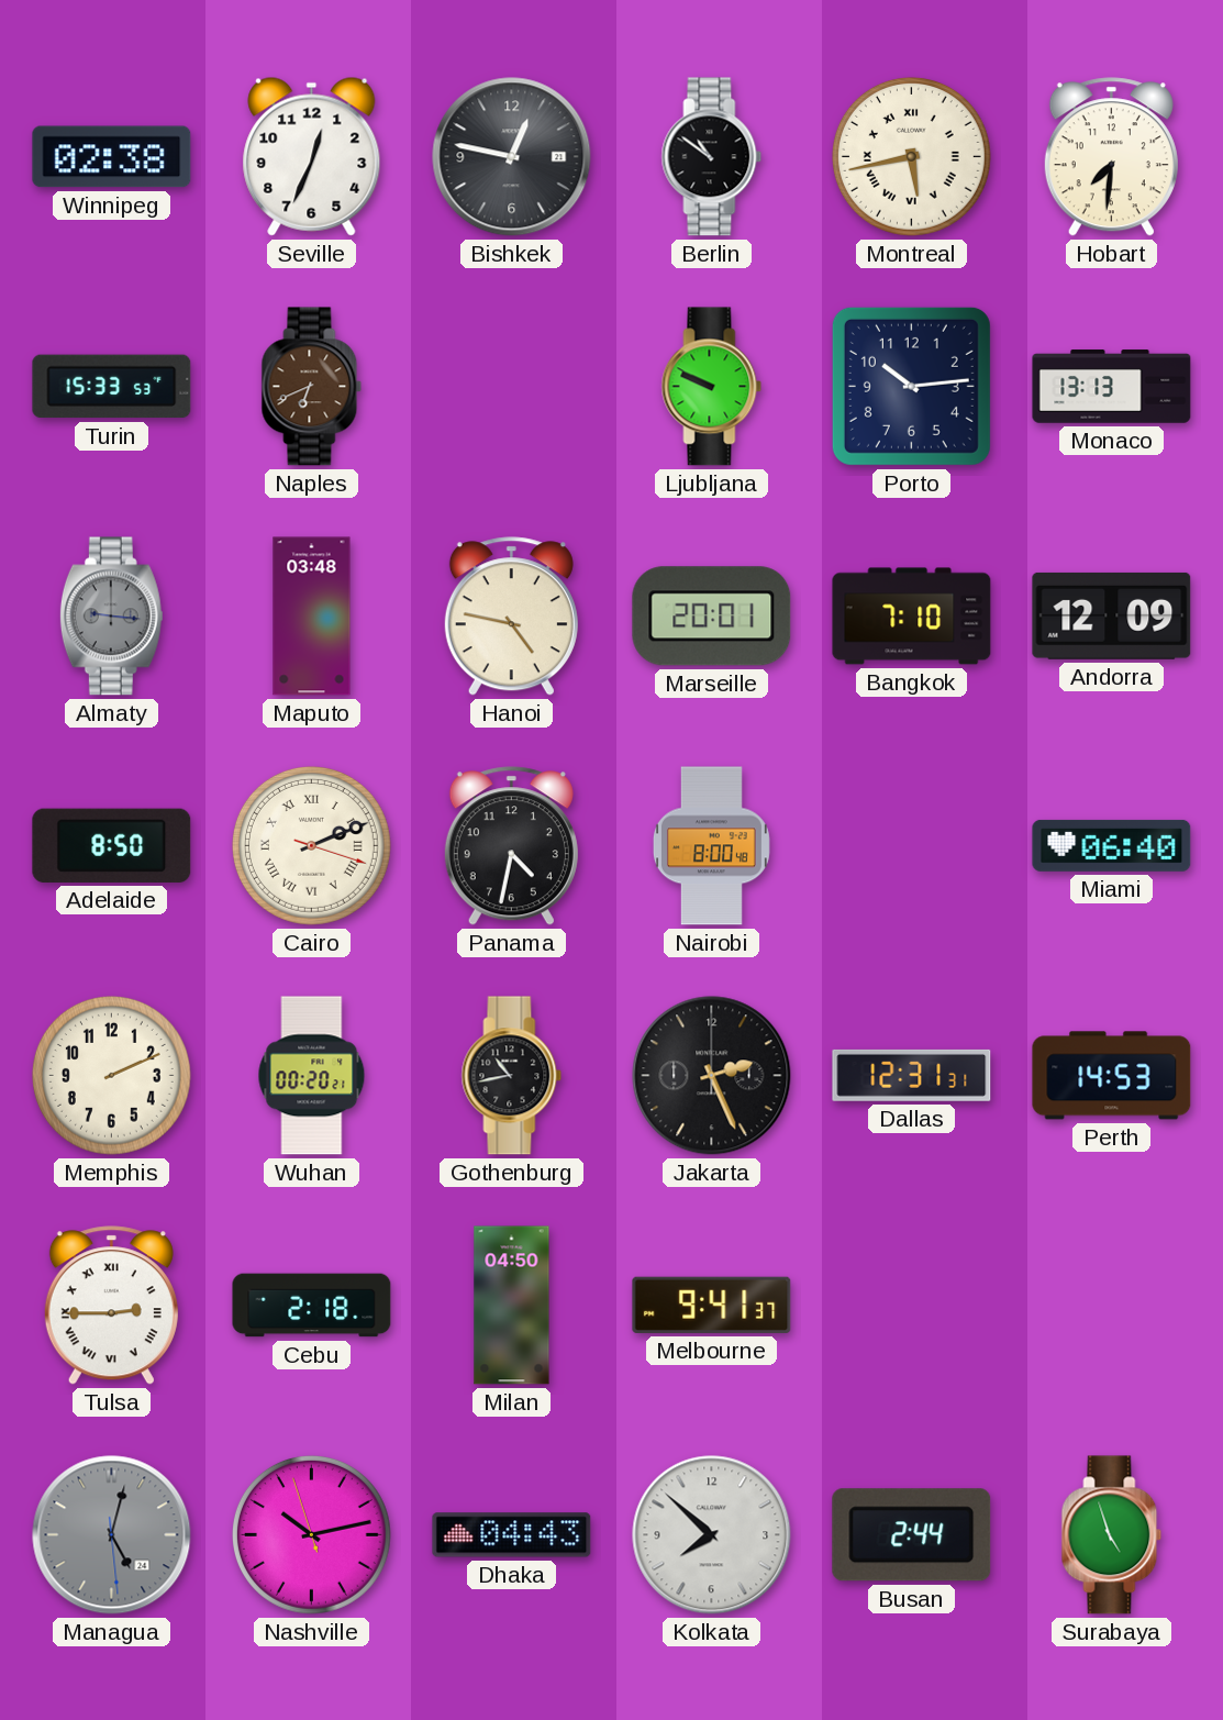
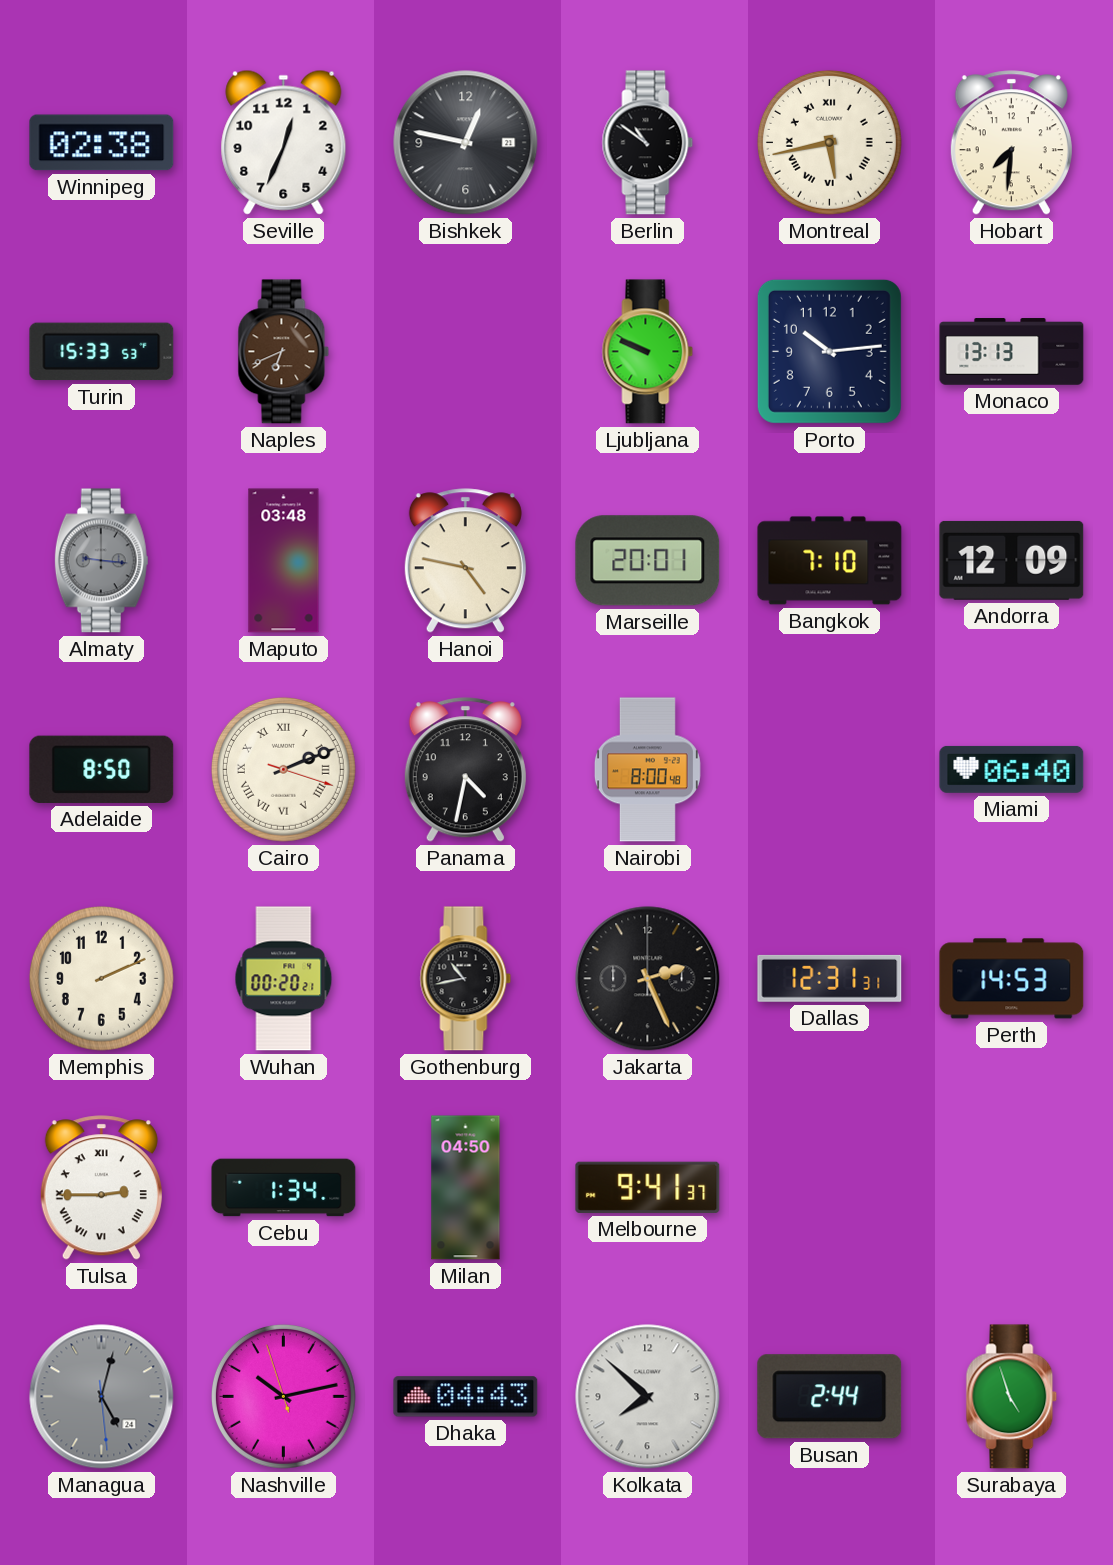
Cebu: 2:18 -> 1:34 (284, 1188)
